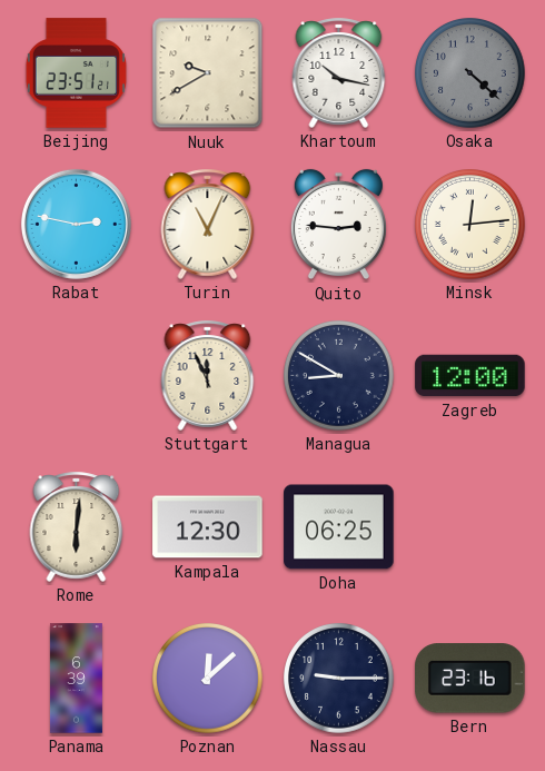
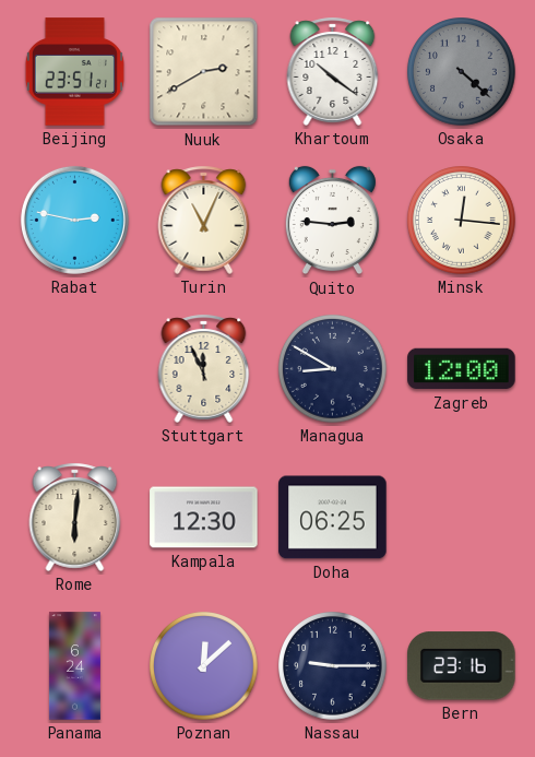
Nuuk: 9:40 -> 2:40 (204, 72)
Khartoum: 10:17 -> 10:21 (333, 71)
Minsk: 12:14 -> 12:16 (462, 221)
Panama: 6:39 -> 6:24 (74, 666)
